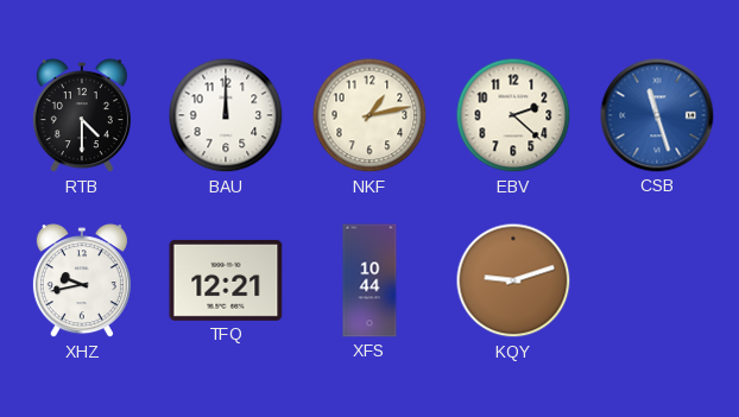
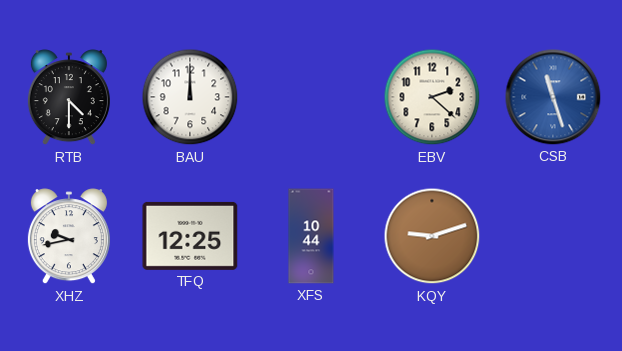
NKF: 1:13 -> none (369, 115)
TFQ: 12:21 -> 12:25 (190, 236)
